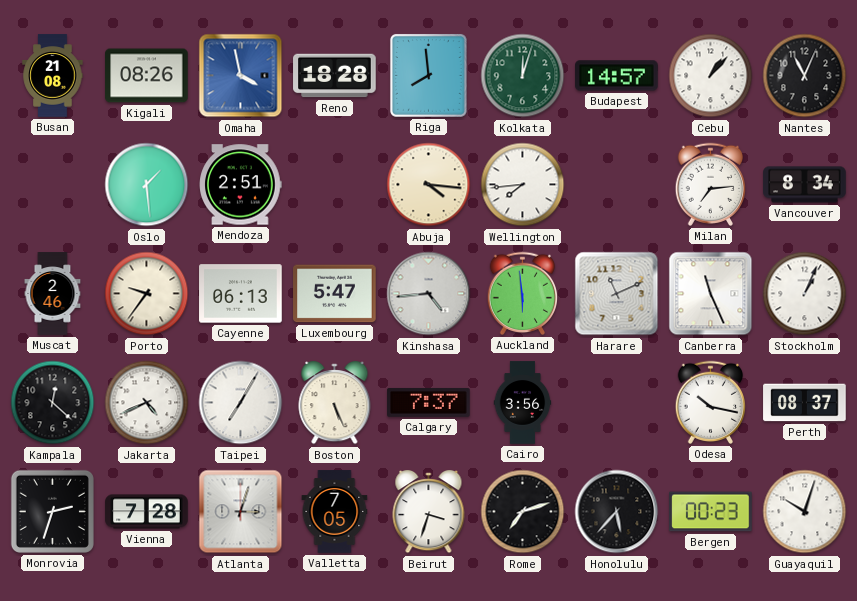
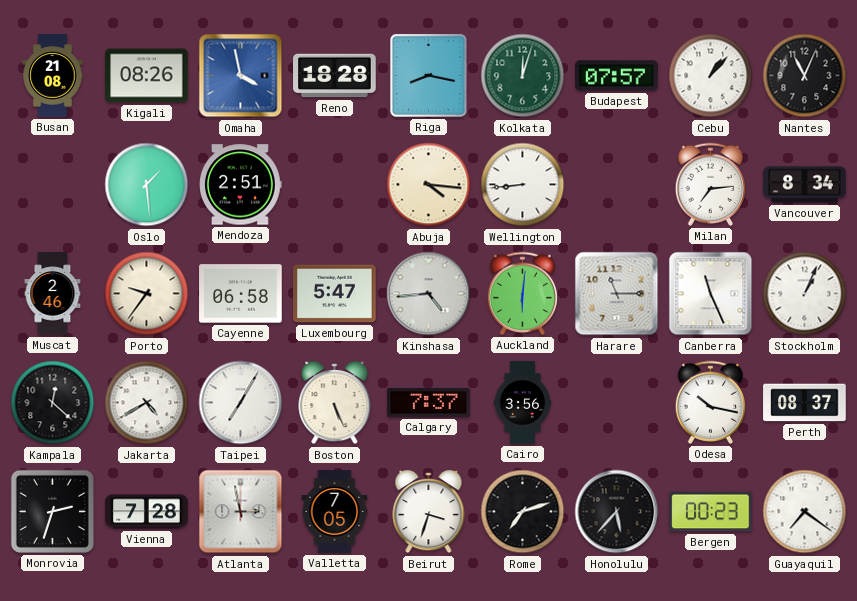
Riga: 7:59 -> 8:17 (428, 75)
Budapest: 14:57 -> 07:57 (617, 76)
Wellington: 7:44 -> 8:44 (523, 185)
Cayenne: 06:13 -> 06:58 (241, 294)
Auckland: 5:59 -> 6:01 (523, 293)
Harare: 11:11 -> 11:15 (617, 294)
Jakarta: 4:41 -> 4:40 (147, 403)
Atlanta: 3:03 -> 2:58 (241, 512)
Guayaquil: 10:03 -> 7:21 (805, 512)
